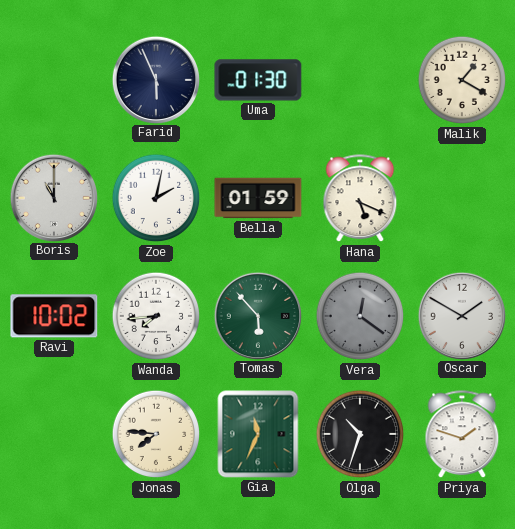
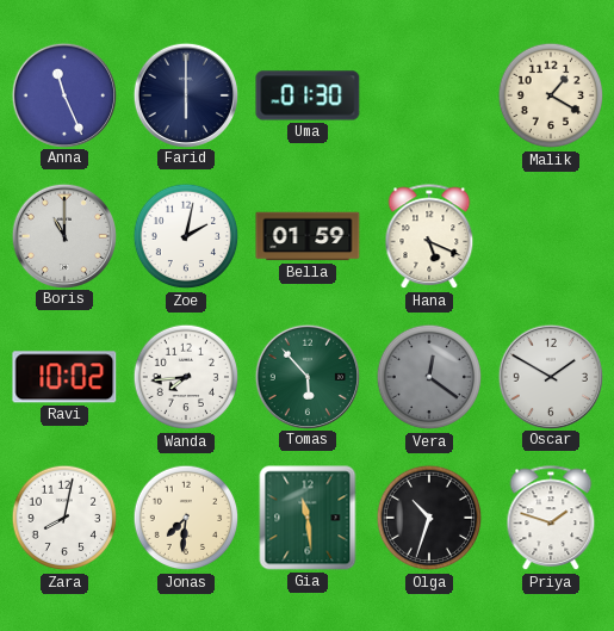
Anna: none -> 11:26 (63, 94)
Farid: 5:56 -> 6:00 (185, 94)
Zara: none -> 8:02 (64, 518)
Jonas: 7:46 -> 7:31 (186, 518)
Gia: 11:34 -> 11:29 (308, 518)
